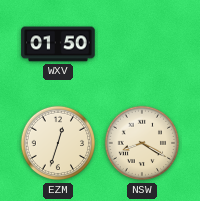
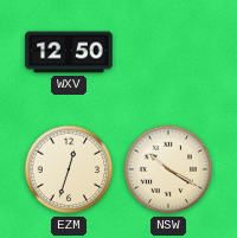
WXV: 01:50 -> 12:50 (69, 52)
NSW: 8:20 -> 10:20 (168, 169)
